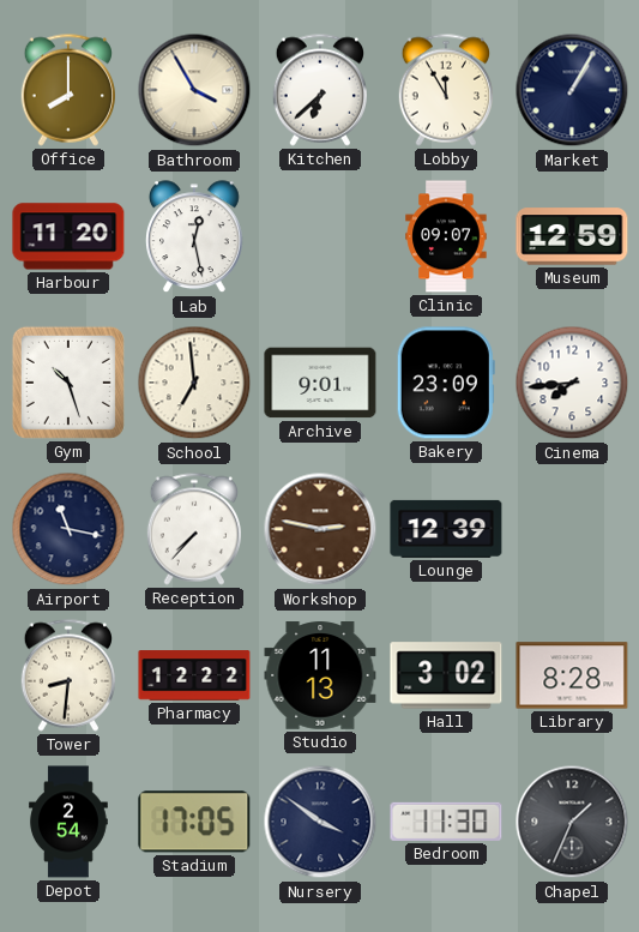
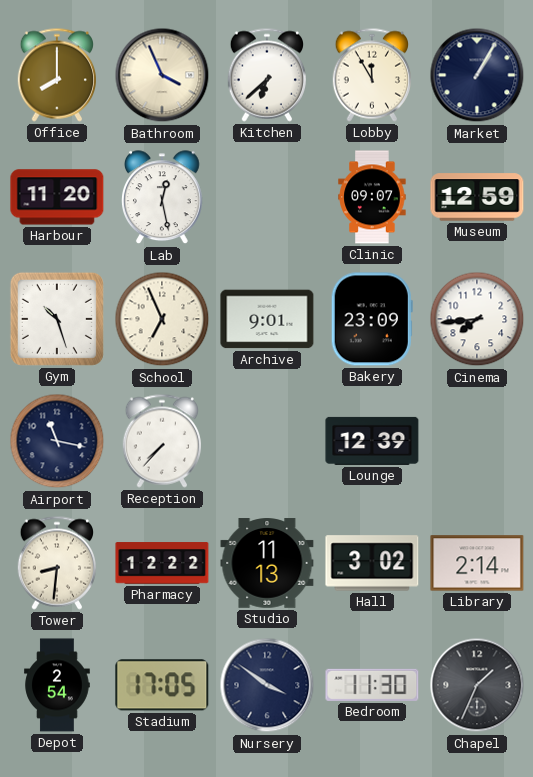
Bathroom: 3:55 -> 3:56 (162, 75)
School: 6:59 -> 6:56 (162, 319)
Workshop: 2:47 -> none (320, 529)
Library: 8:28 -> 2:14 (477, 563)
